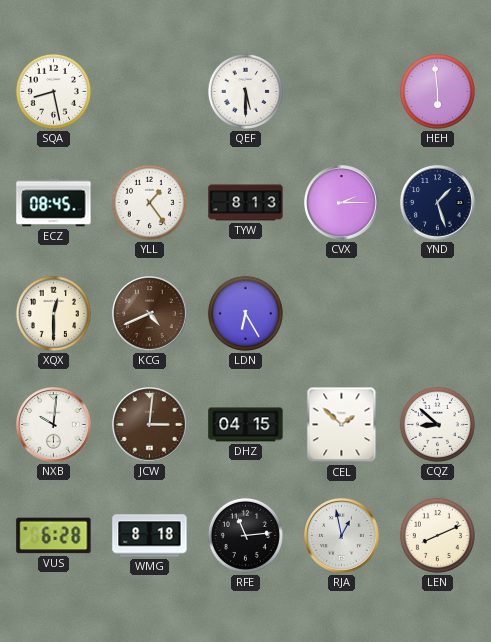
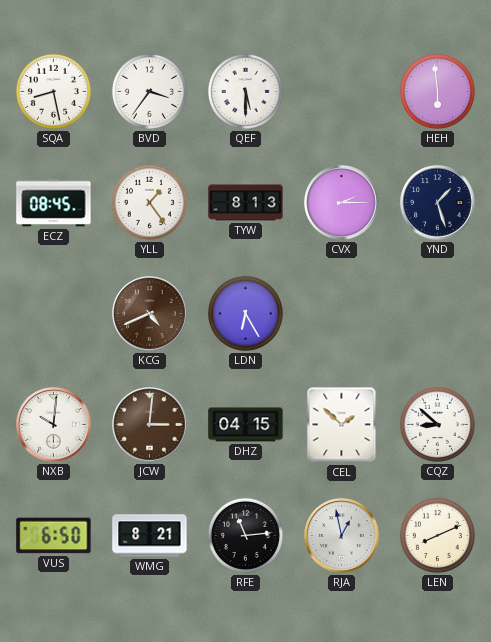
BVD: none -> 3:36 (149, 91)
XQX: 12:30 -> none (53, 313)
VUS: 6:28 -> 6:50 (54, 536)
WMG: 8:18 -> 8:21 (150, 536)
